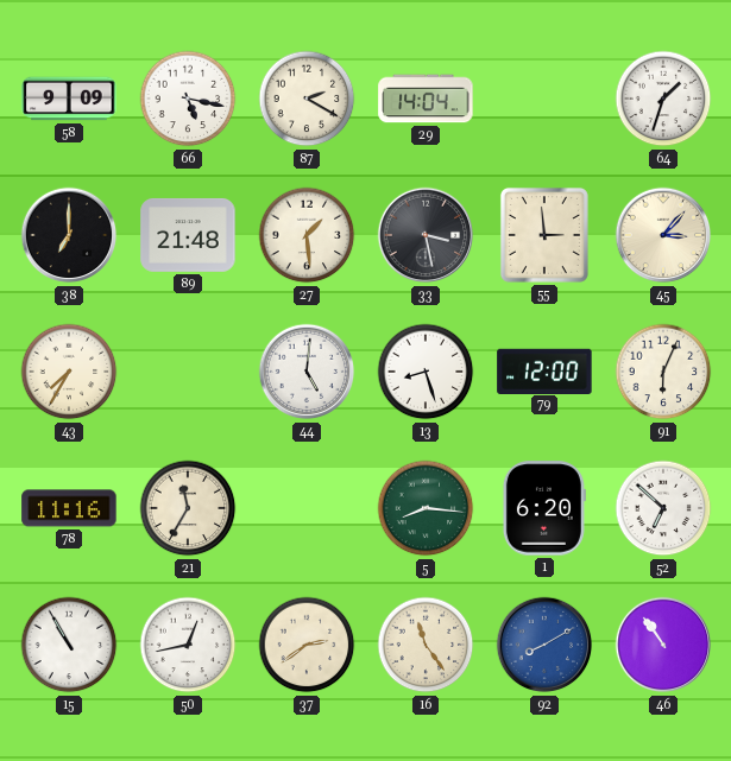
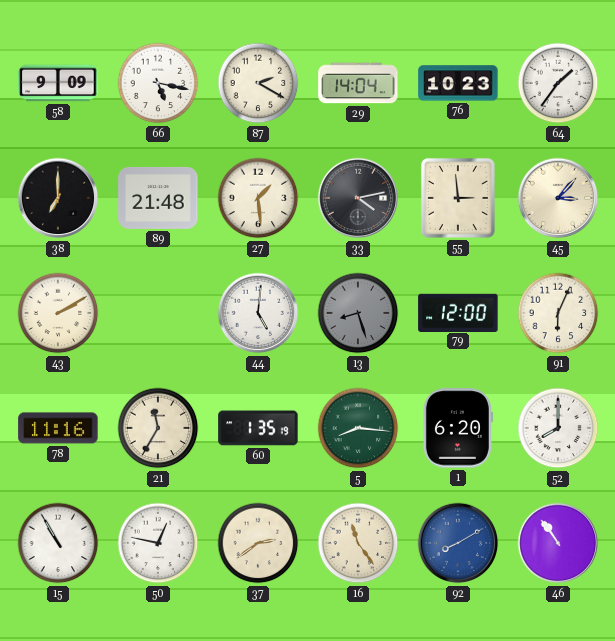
76: none -> 10:23 (458, 83)
64: 1:33 -> 1:36 (558, 83)
33: 3:28 -> 4:13 (358, 198)
43: 7:35 -> 2:10 (58, 313)
13 dial: white -> grey (358, 313)
60: none -> 1:35 (258, 428)
52: 6:52 -> 8:00 (558, 428)
50: 12:43 -> 12:47 (158, 543)
